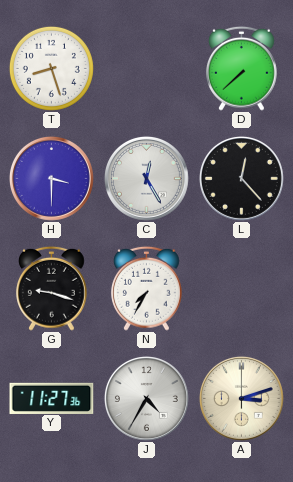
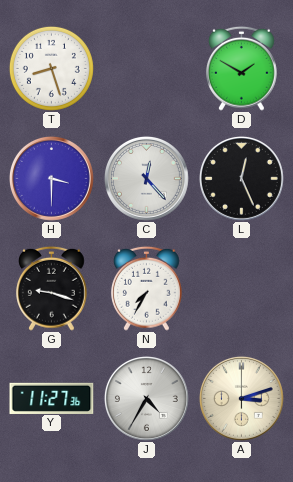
D: 7:38 -> 1:50 (242, 68)
C: 12:25 -> 12:23 (146, 178)
L: 12:23 -> 12:26 (241, 178)
